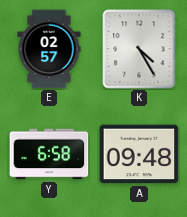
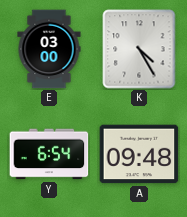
E: 02:57 -> 03:00 (49, 49)
Y: 6:58 -> 6:54 (49, 154)
